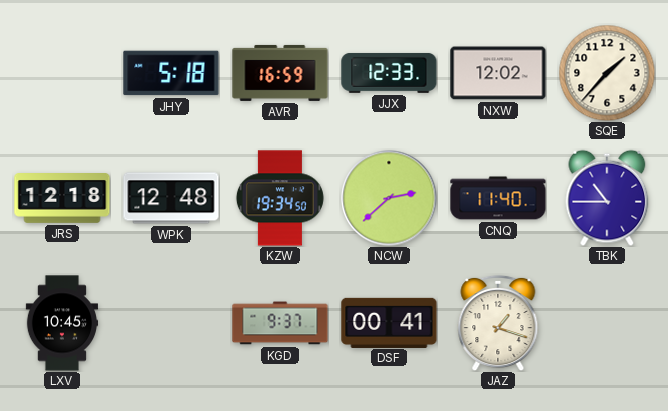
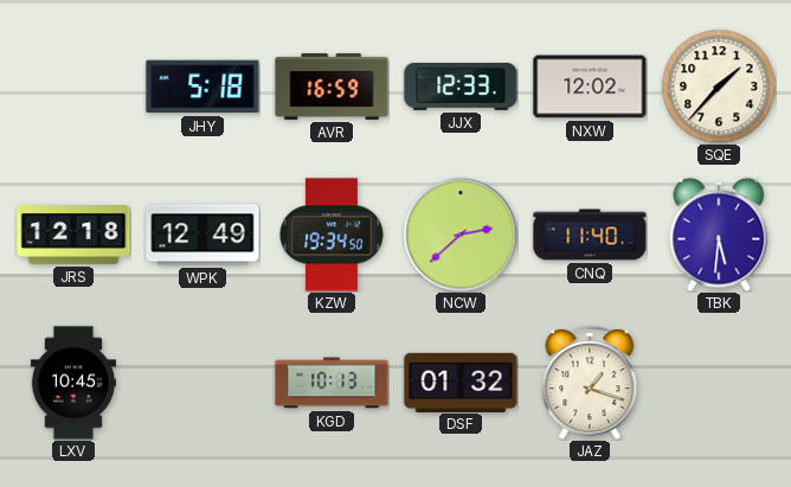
WPK: 12:48 -> 12:49 (202, 235)
TBK: 10:45 -> 5:31 (719, 235)
KGD: 9:37 -> 10:13 (332, 383)
DSF: 00:41 -> 01:32 (461, 382)
